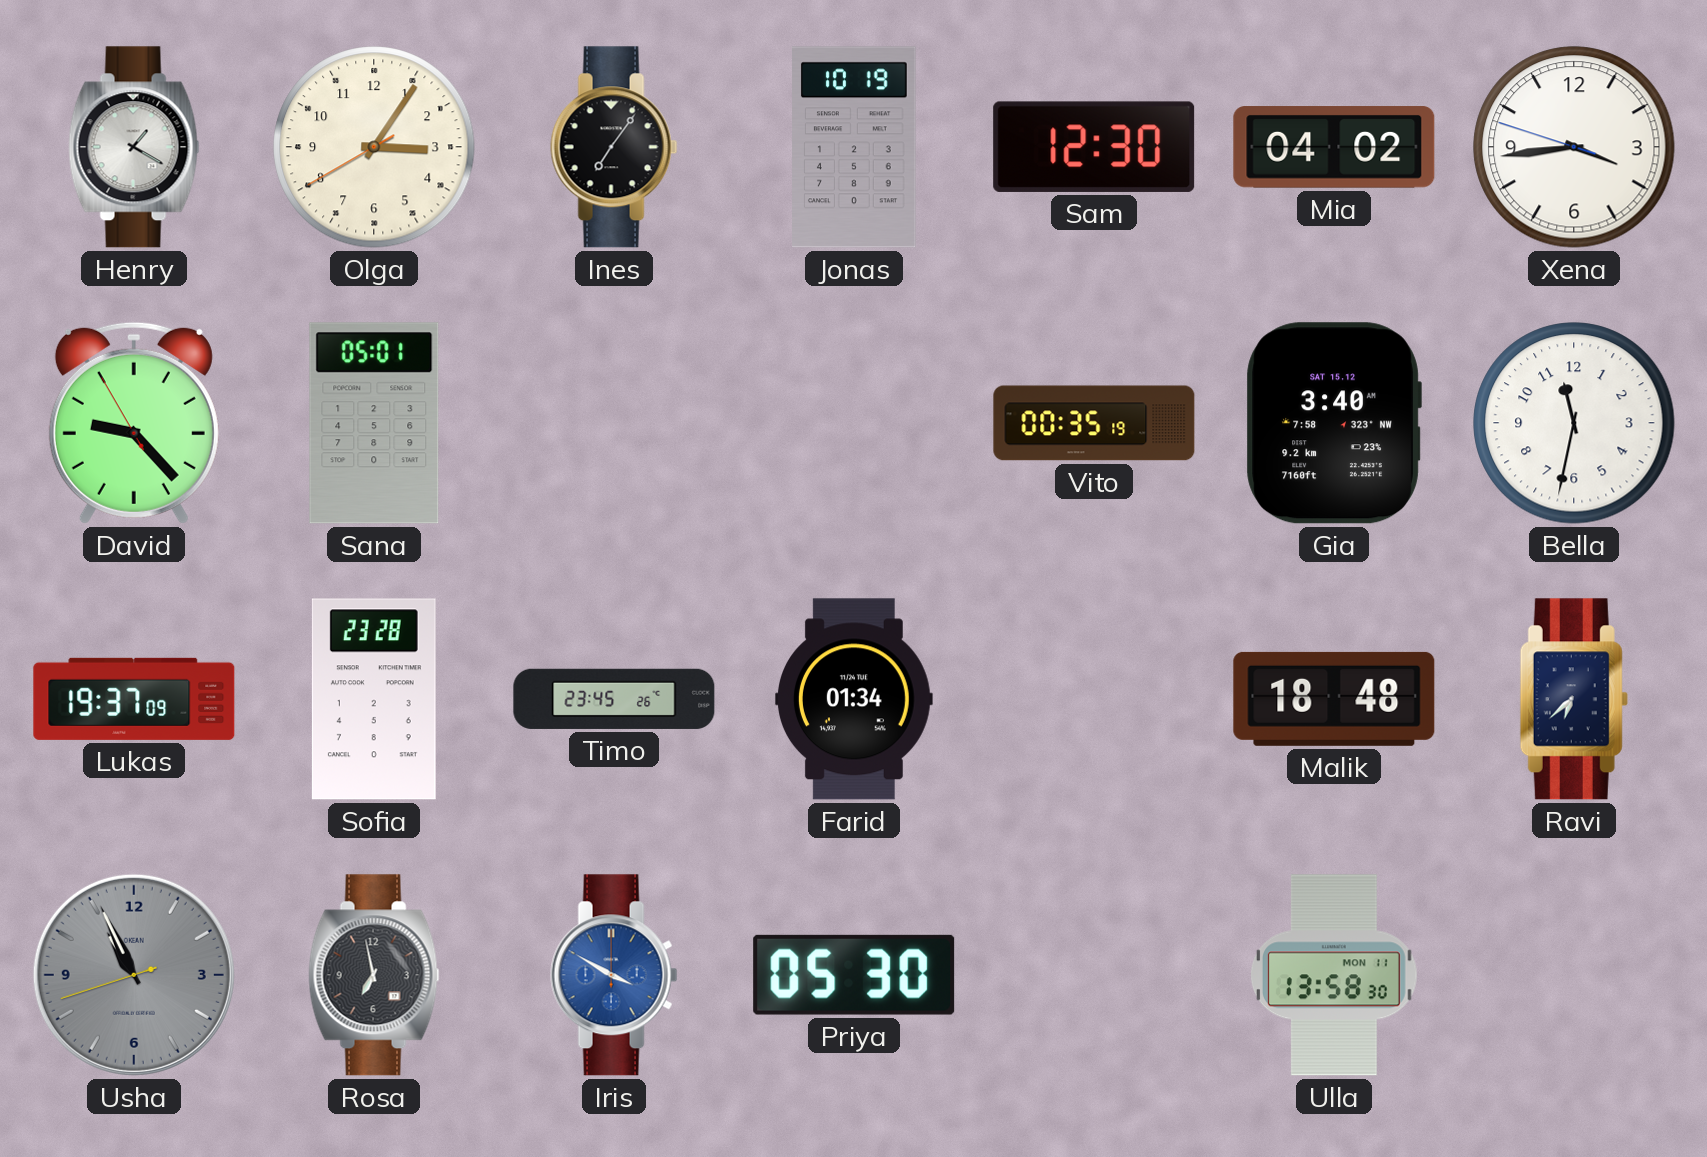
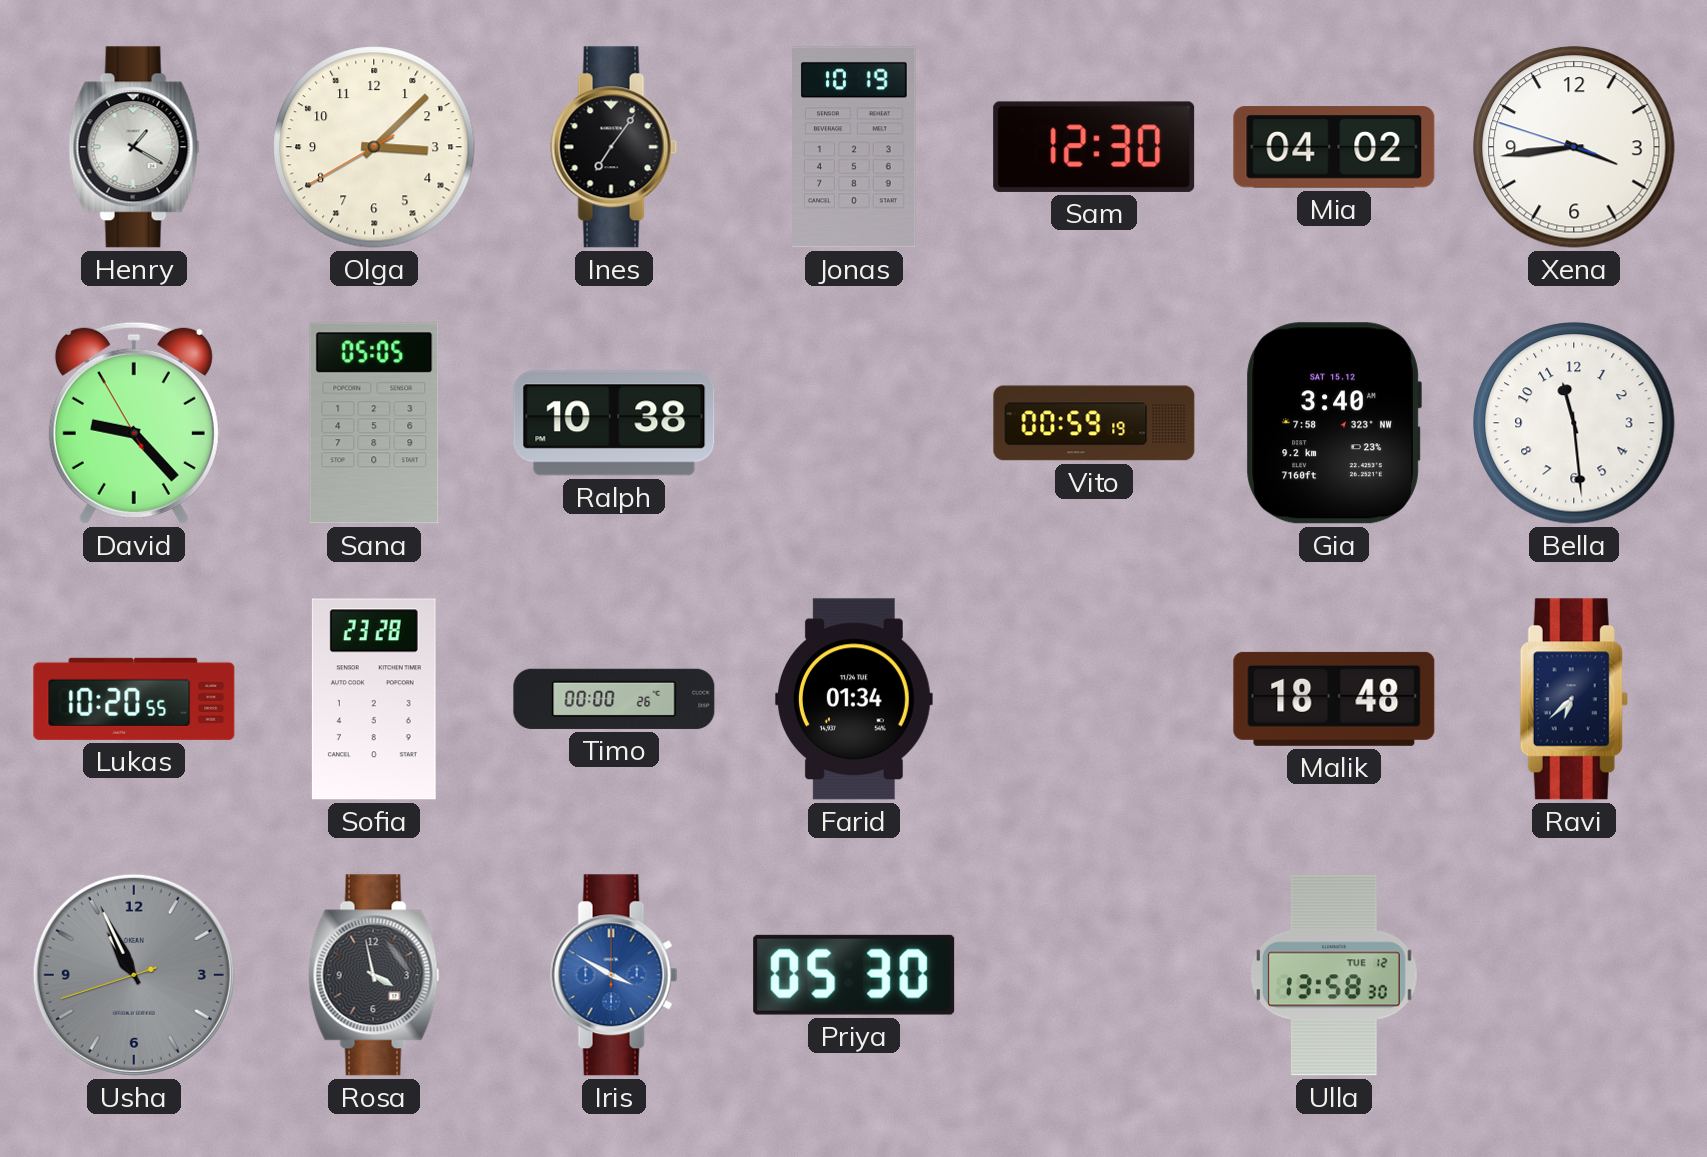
Olga: 3:05 -> 3:07 (374, 147)
Sana: 05:01 -> 05:05 (374, 423)
Ralph: none -> 10:38 (614, 423)
Vito: 00:35 -> 00:59 (1094, 423)
Bella: 11:32 -> 11:29 (1574, 423)
Lukas: 19:37 -> 10:20 (134, 699)
Timo: 23:45 -> 00:00 (614, 699)
Rosa: 6:58 -> 3:58 (374, 975)
Ulla date: MON 11 -> TUE 12 (1334, 975)
